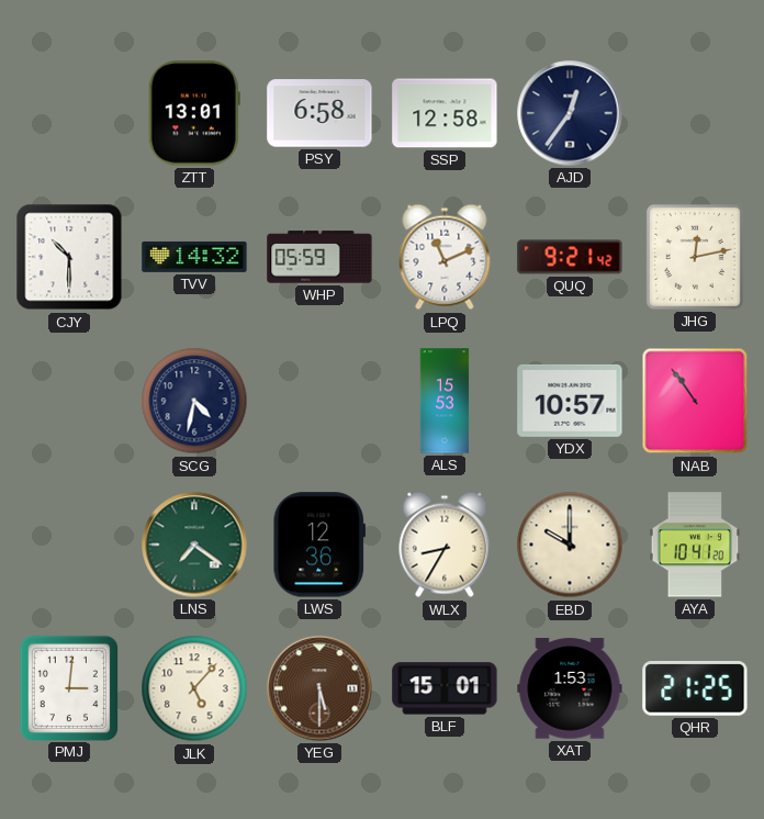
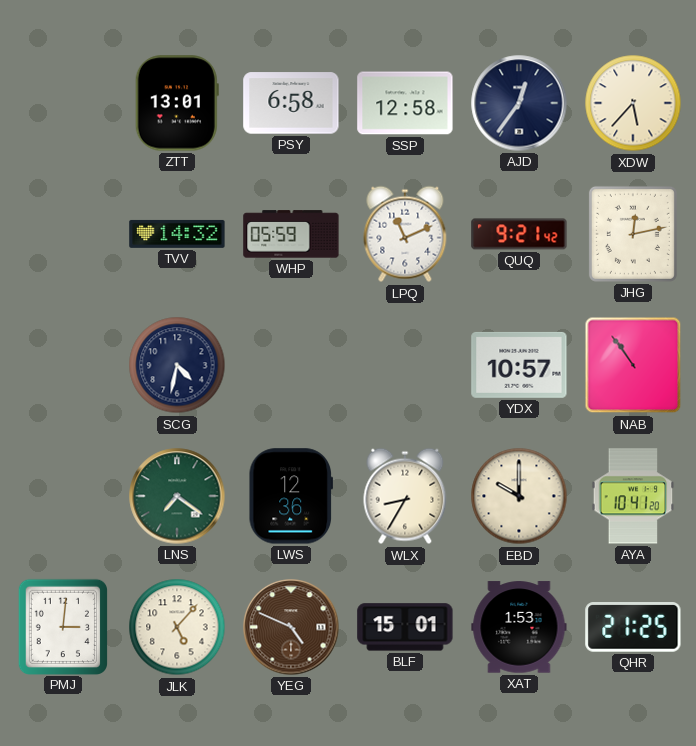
XDW: none -> 5:37 (633, 103)
CJY: 10:30 -> none (69, 257)
ALS: 15:53 -> none (445, 401)
YEG: 5:30 -> 4:49 (291, 627)
